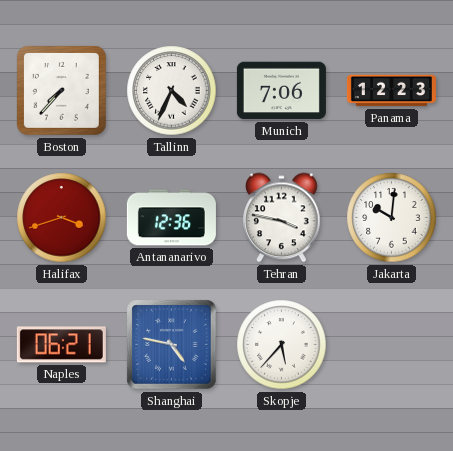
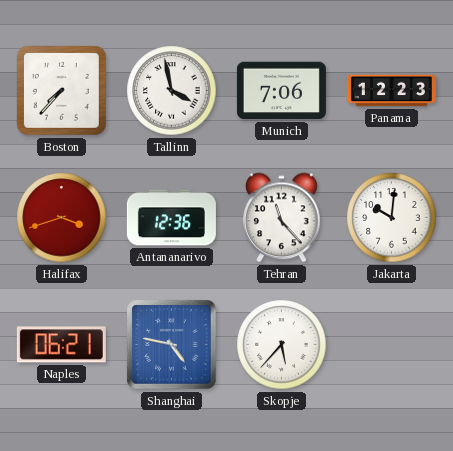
Tallinn: 4:34 -> 3:58 (172, 91)
Tehran: 3:47 -> 11:23 (282, 218)
